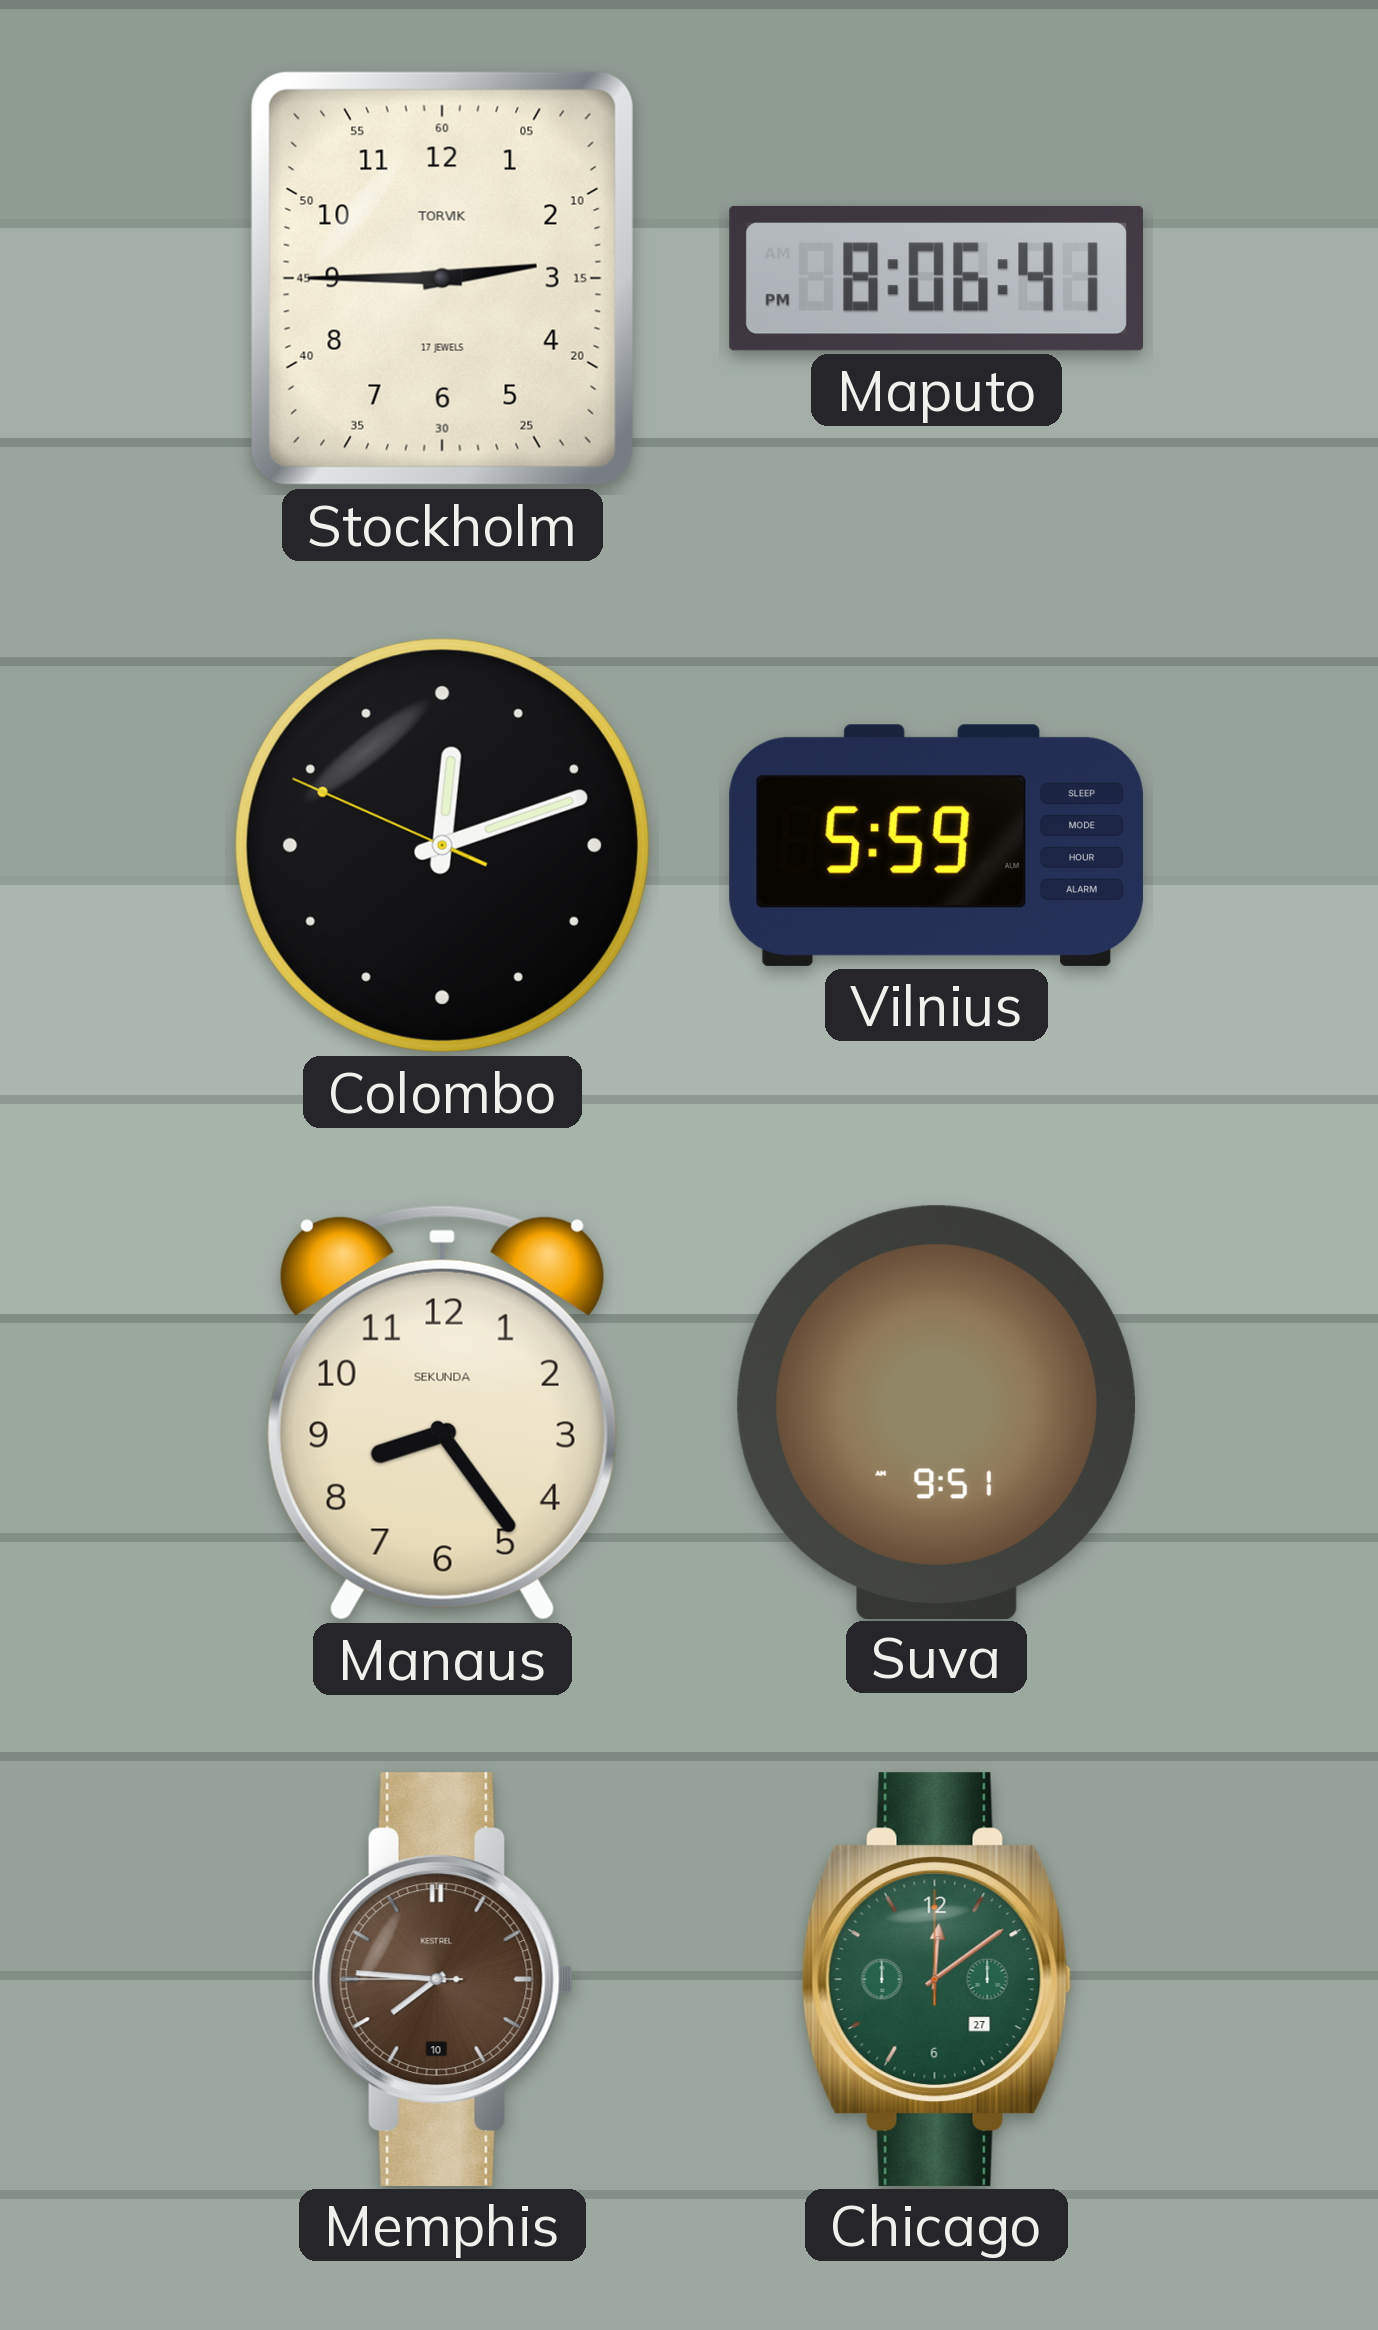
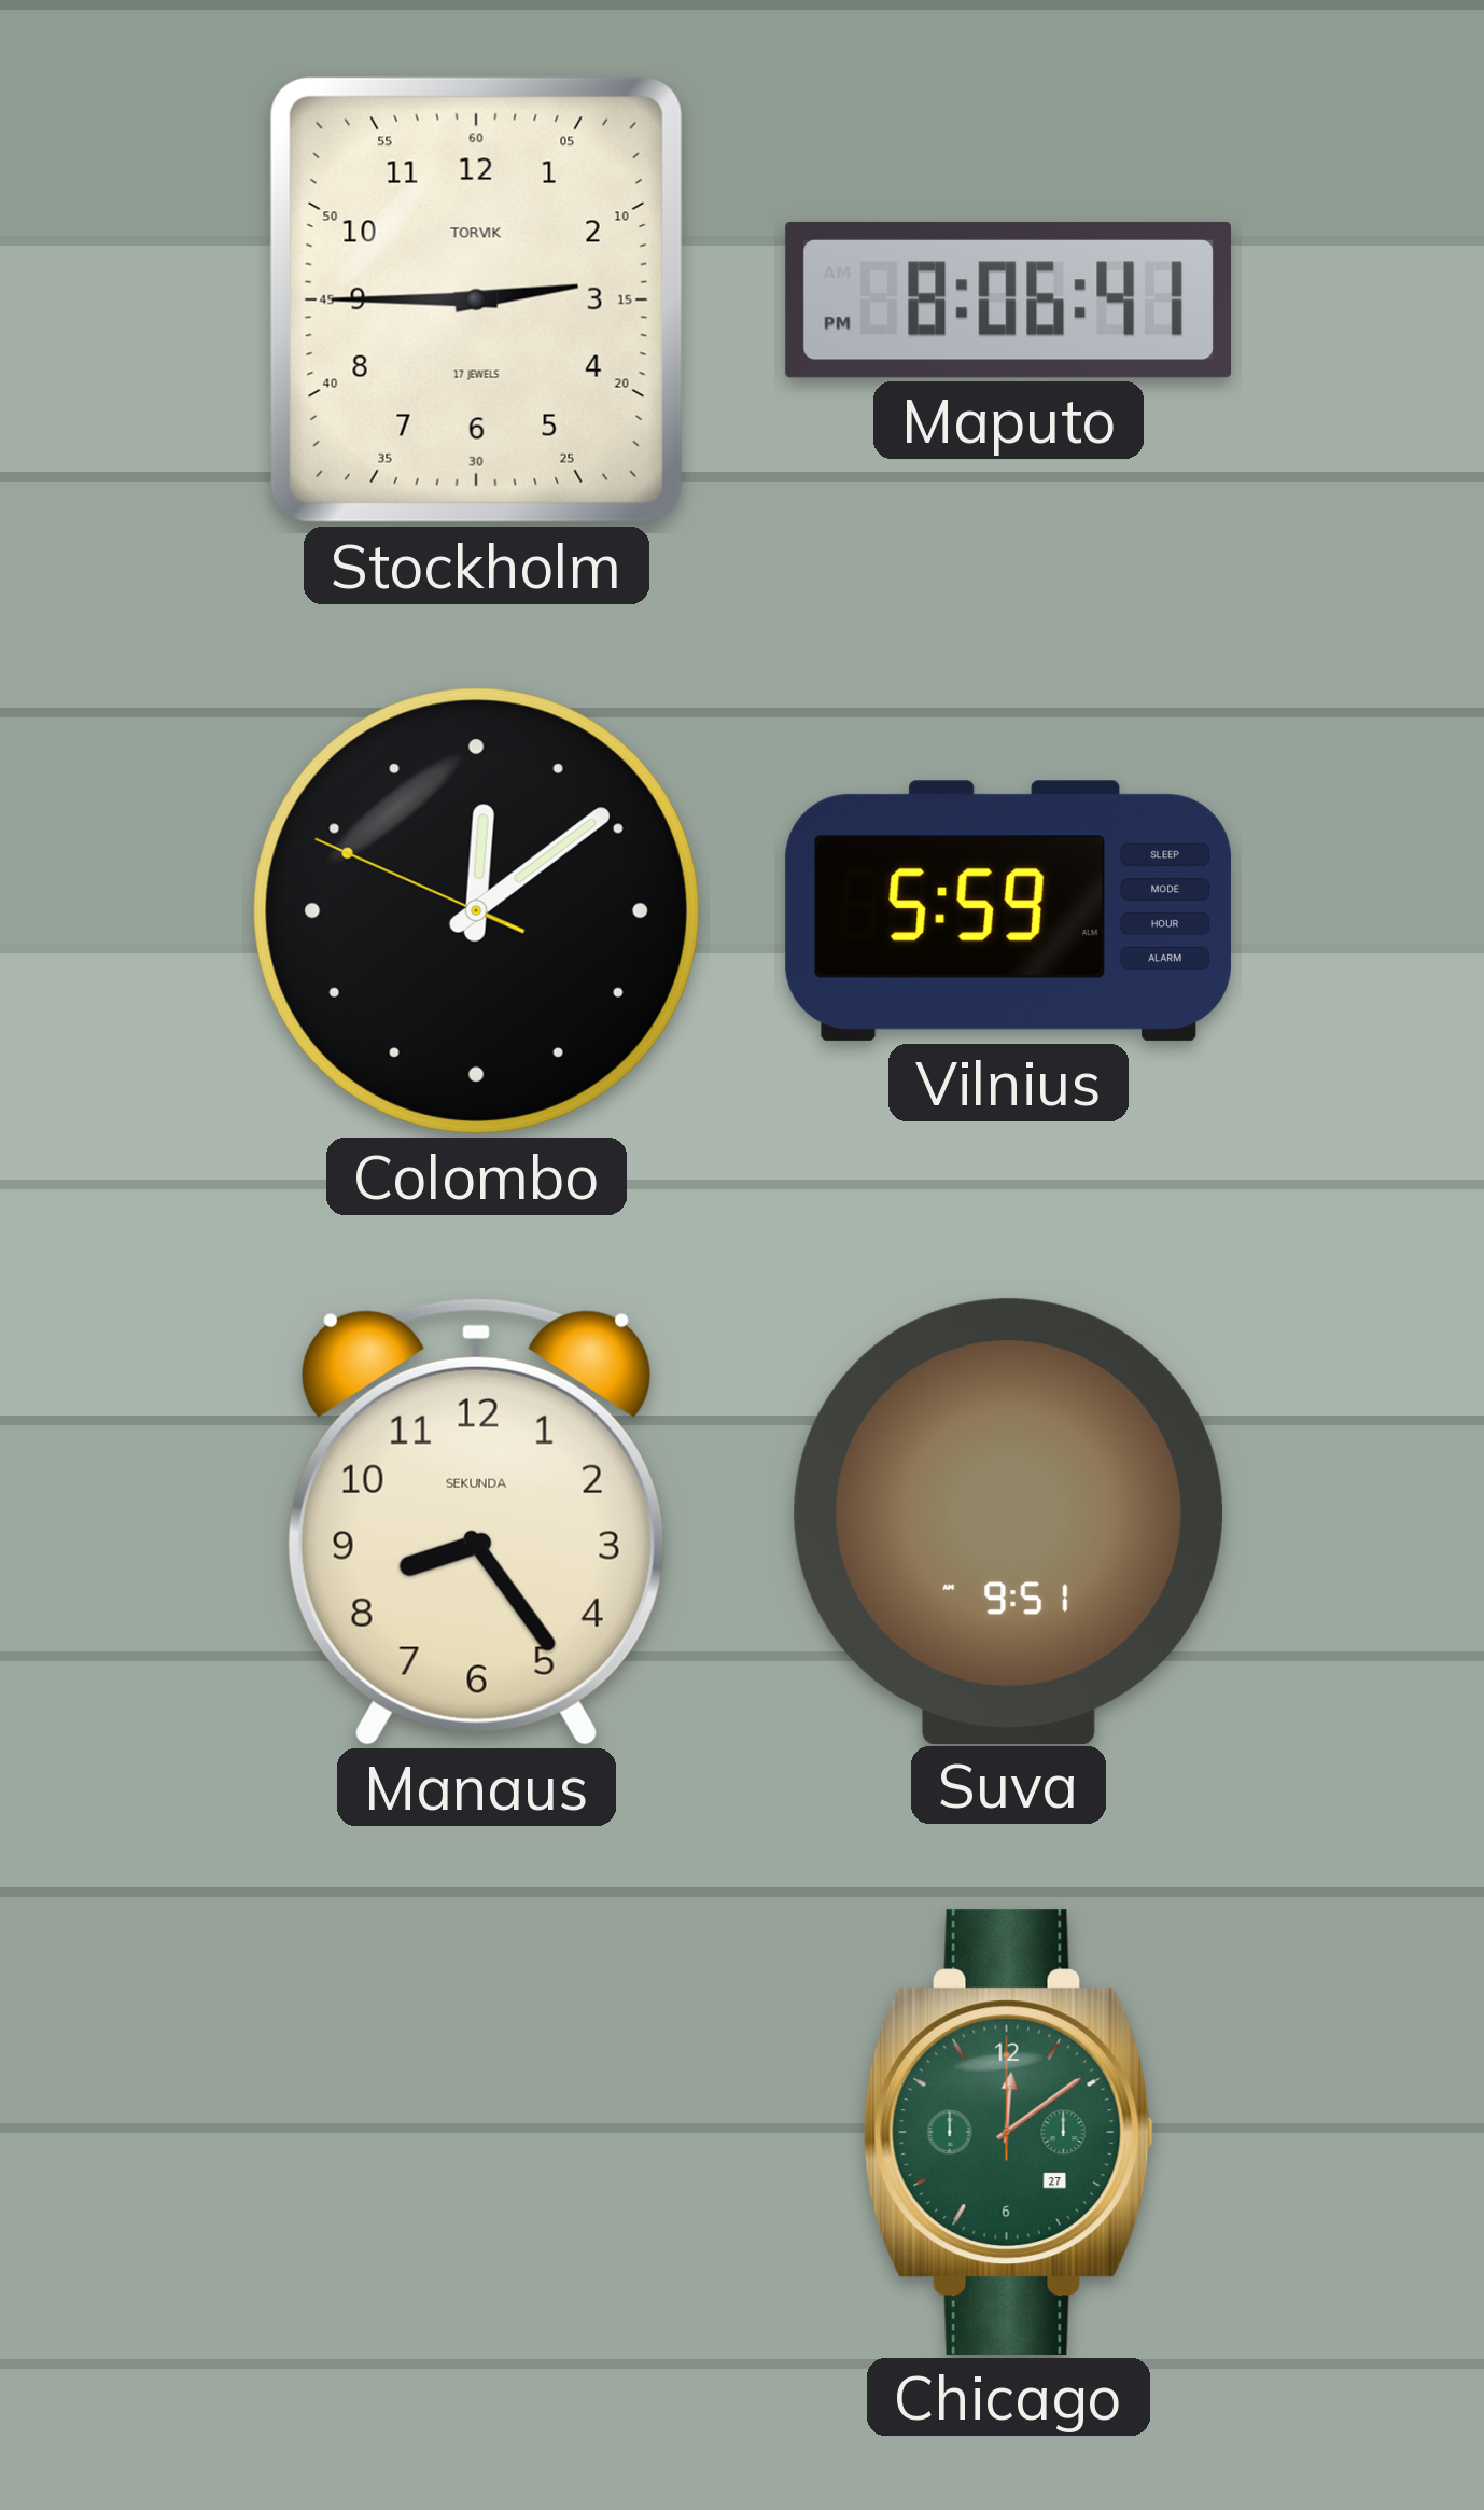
Colombo: 12:11 -> 12:08 (476, 910)
Memphis: 7:45 -> none (442, 1979)
